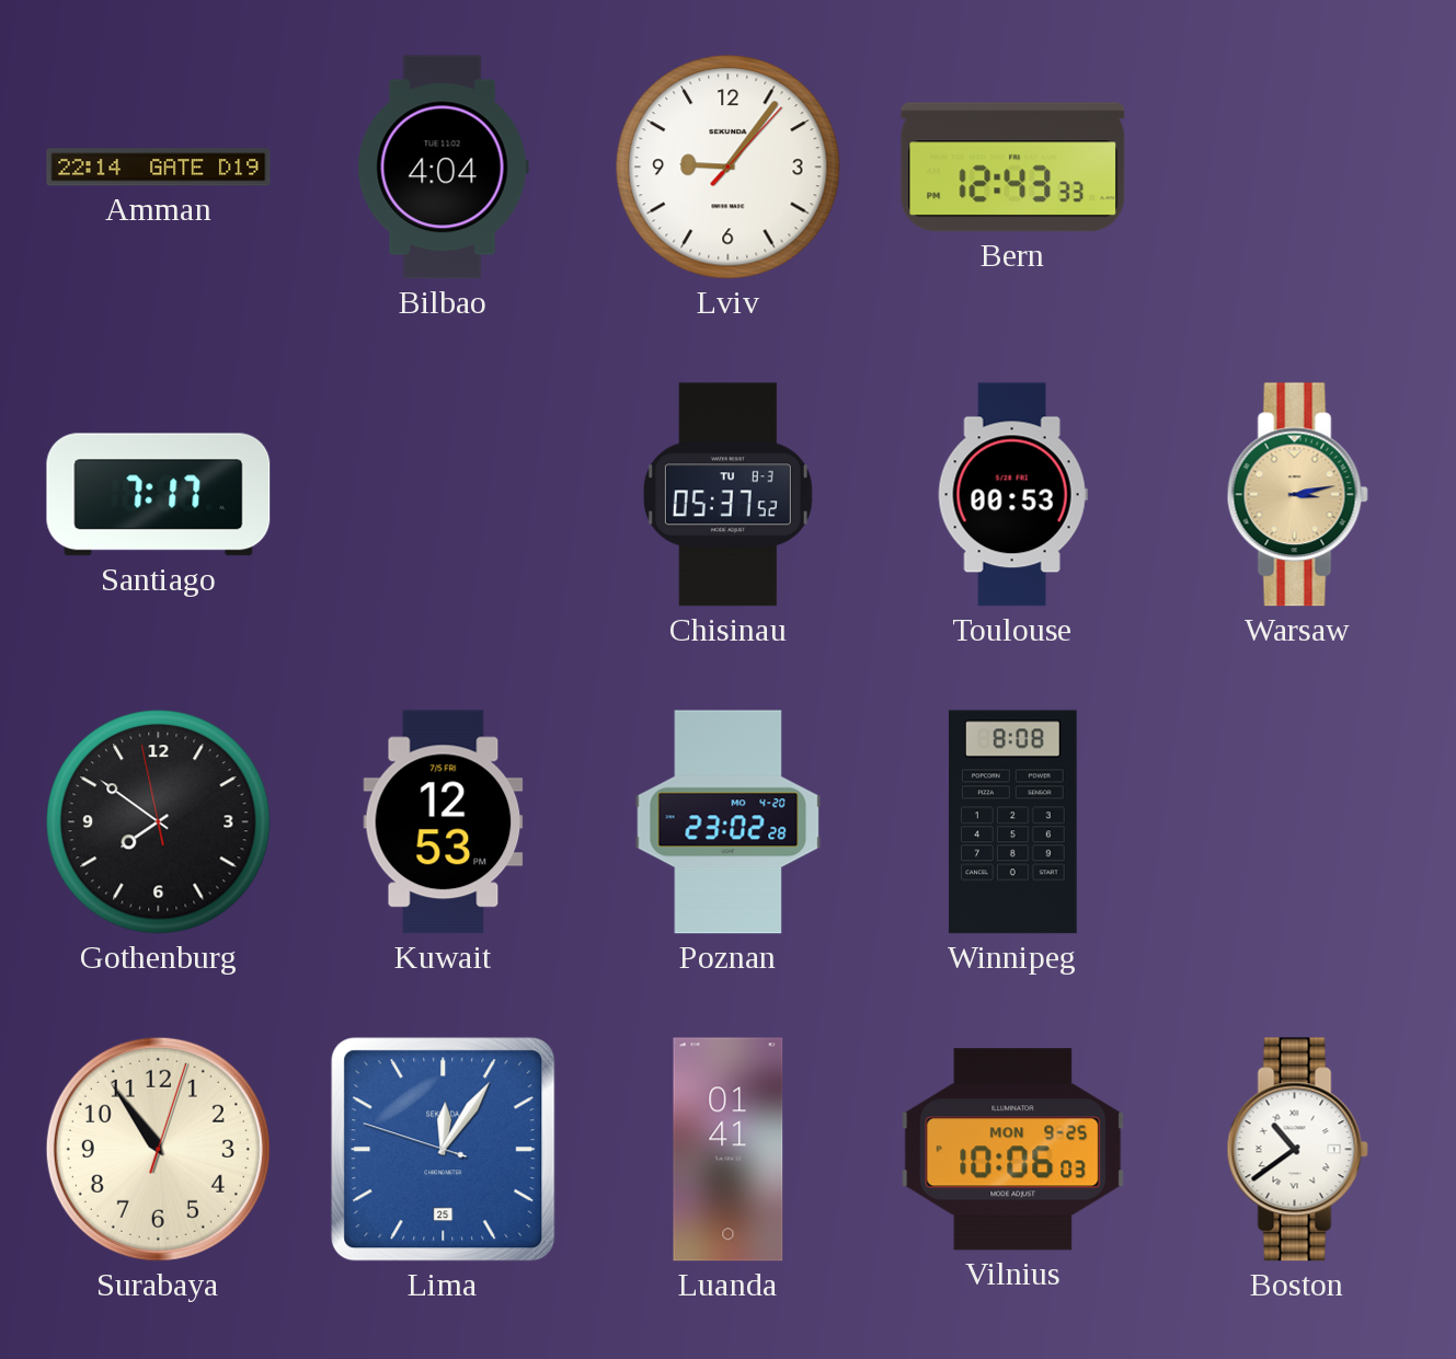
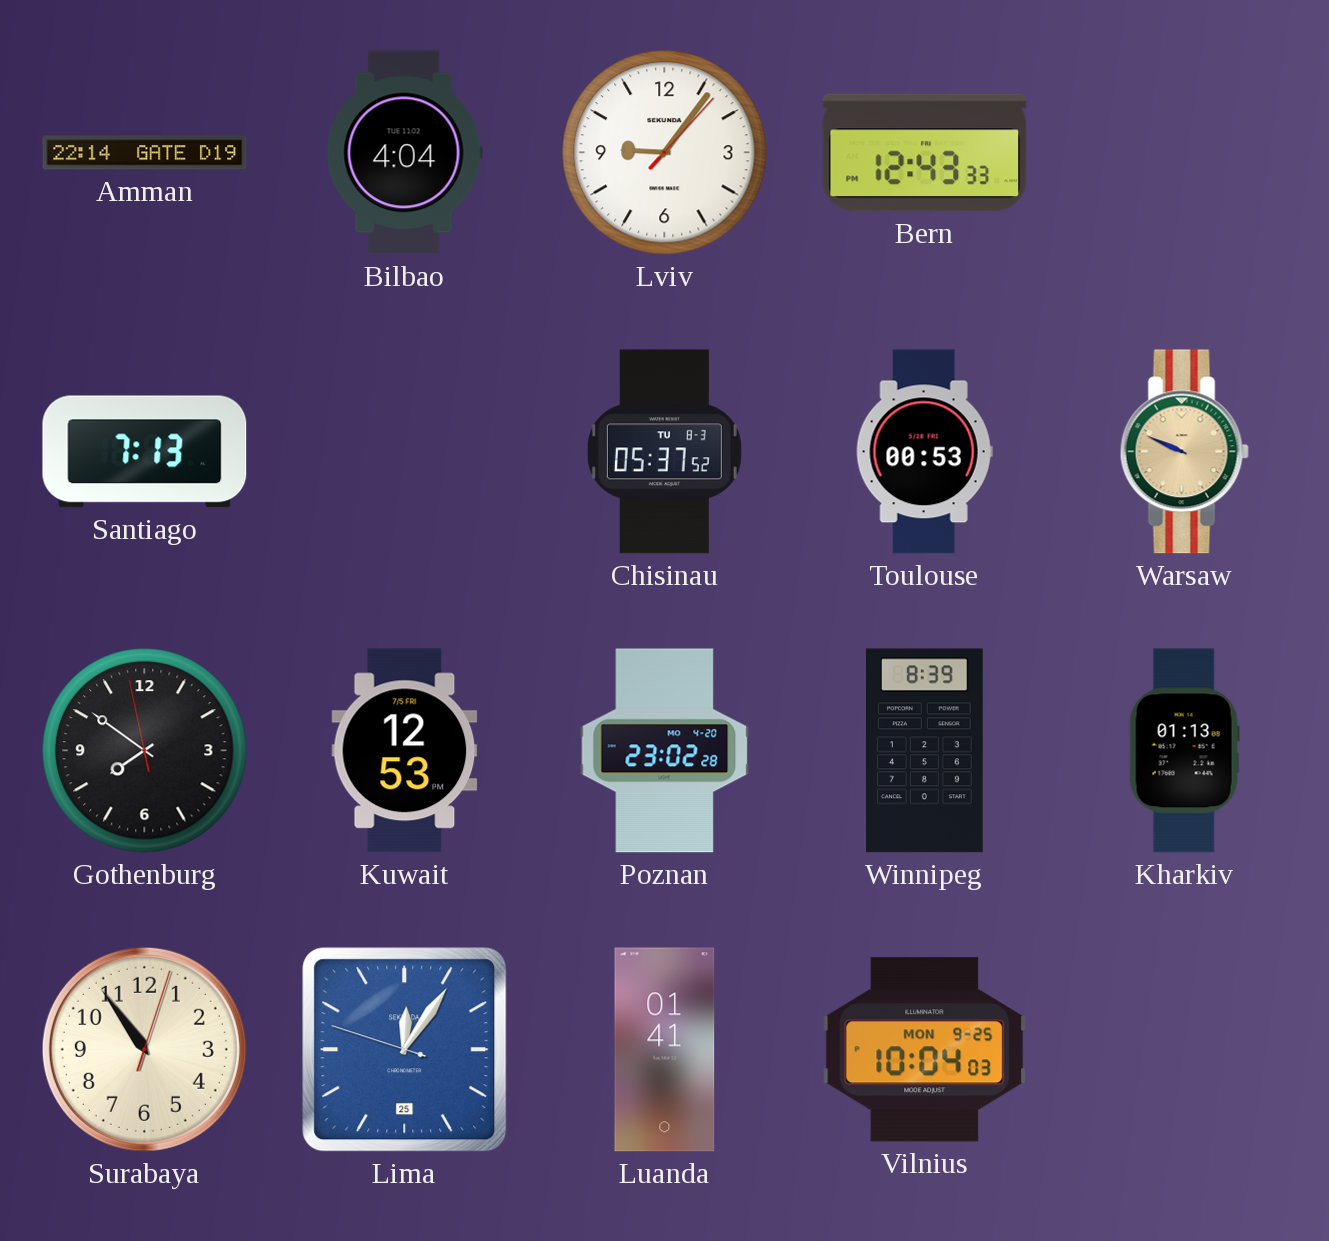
Santiago: 7:17 -> 7:13 (145, 452)
Warsaw: 3:13 -> 9:49 (1184, 452)
Winnipeg: 8:08 -> 8:39 (925, 751)
Kharkiv: none -> 01:13 (1184, 751)
Vilnius: 10:06 -> 10:04 (925, 1050)
Boston: 10:39 -> none (1297, 1150)
